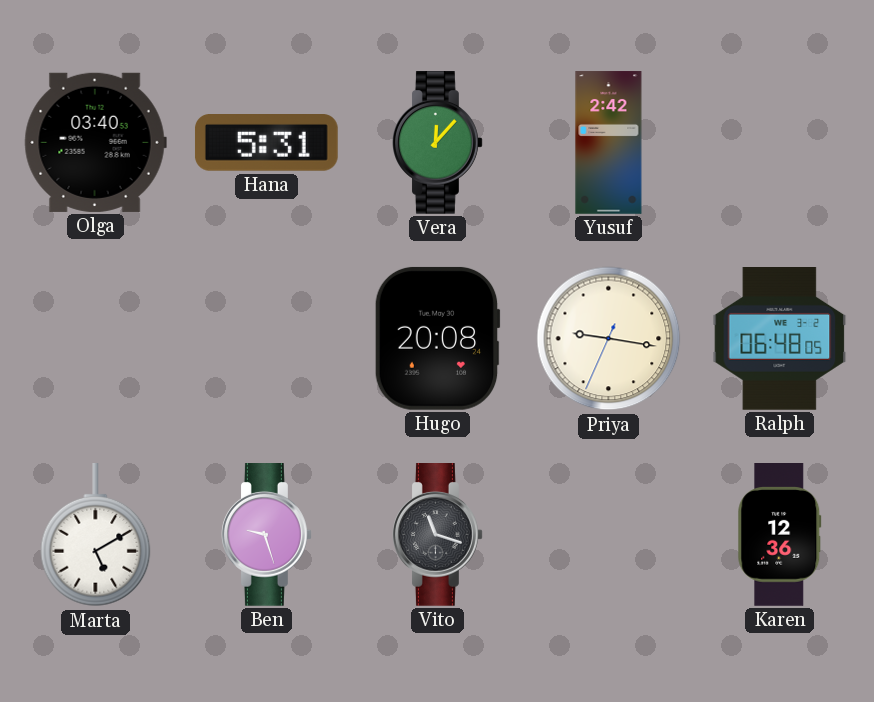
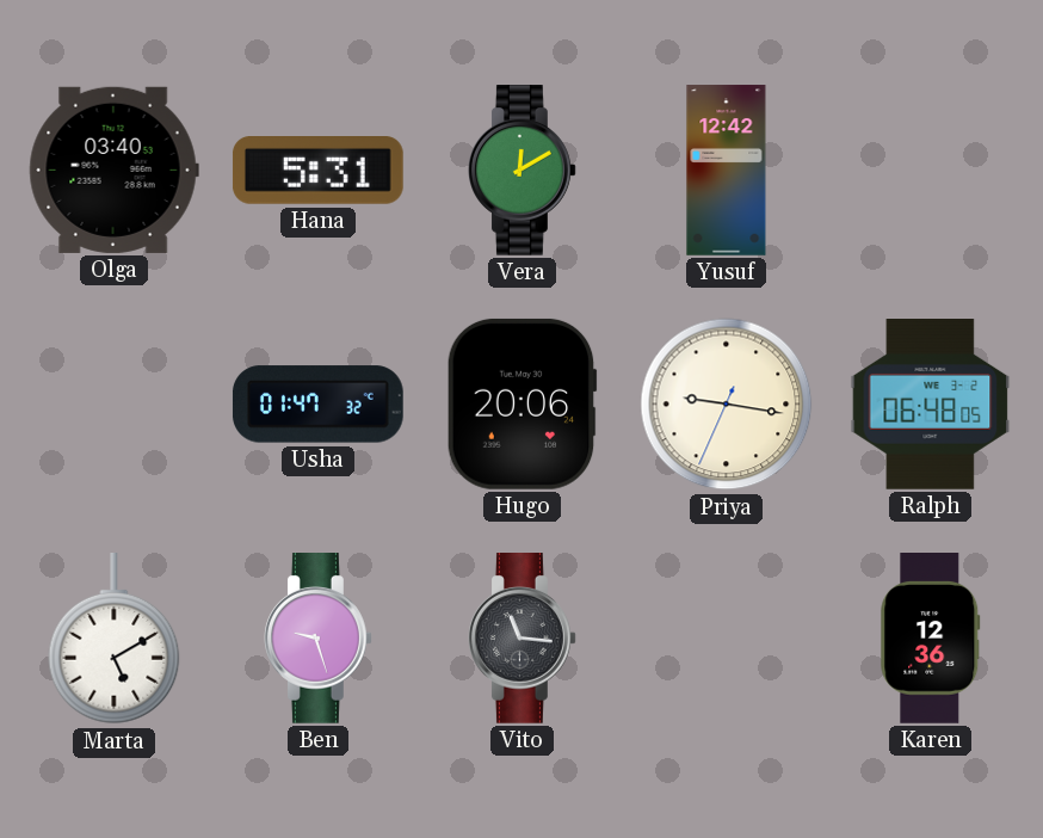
Vera: 12:07 -> 12:10 (523, 171)
Yusuf: 2:42 -> 12:42 (727, 171)
Usha: none -> 01:47 (317, 405)
Hugo: 20:08 -> 20:06 (521, 403)
Vito: 11:18 -> 11:16 (523, 639)
